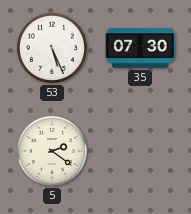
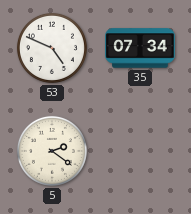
53: 5:26 -> 4:49 (52, 48)
35: 07:30 -> 07:34 (140, 48)
